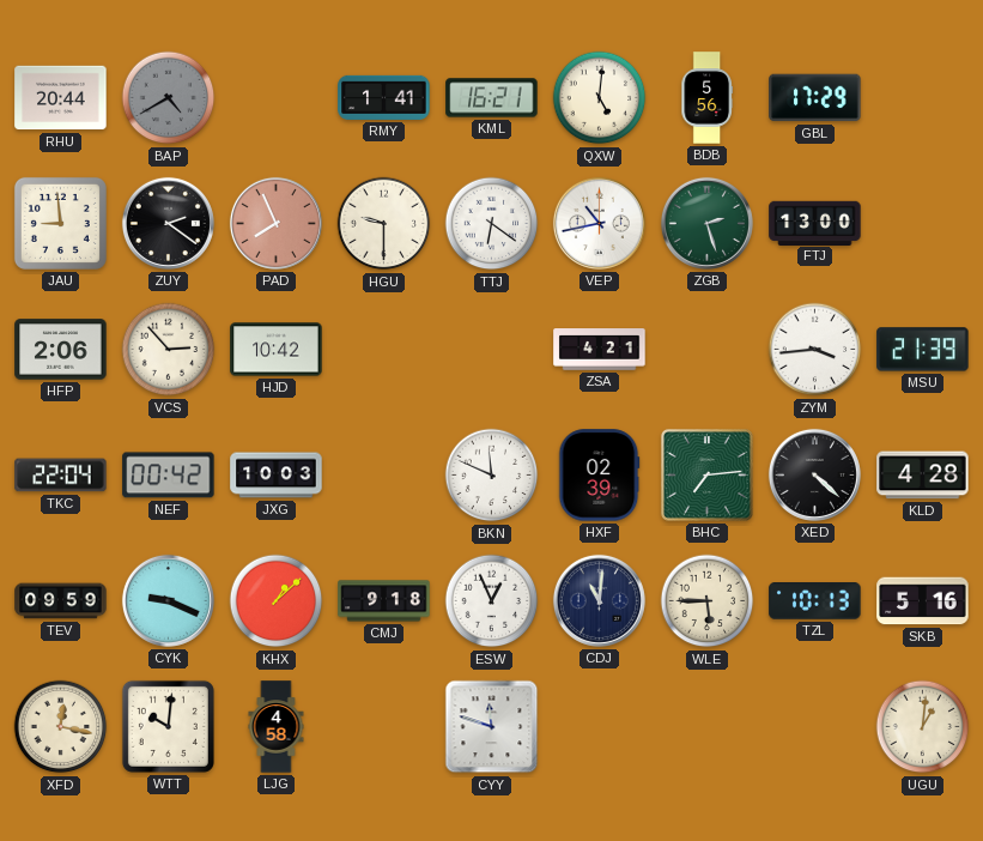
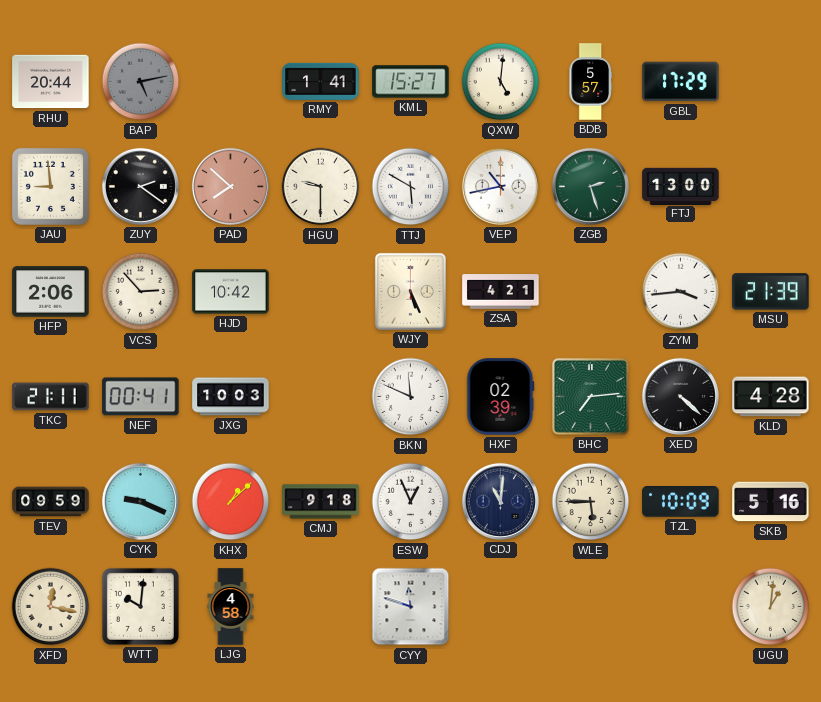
BAP: 4:40 -> 5:13 (141, 82)
KML: 16:21 -> 15:27 (411, 82)
BDB: 5:56 -> 5:57 (590, 82)
PAD: 7:56 -> 7:52 (230, 186)
TTJ: 6:21 -> 5:50 (411, 187)
WJY: none -> 5:26 (410, 291)
TKC: 22:04 -> 21:11 (51, 397)
NEF: 00:42 -> 00:41 (141, 397)
TZL: 10:13 -> 10:09 (681, 502)
